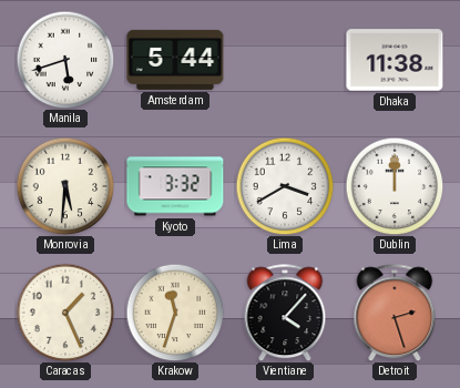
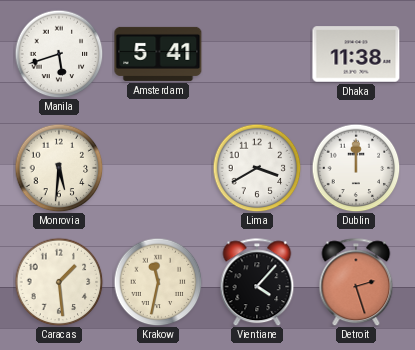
Amsterdam: 5:44 -> 5:41 (158, 54)
Kyoto: 3:32 -> none (175, 186)
Caracas: 1:26 -> 1:29 (59, 282)
Krakow: 11:33 -> 11:32 (158, 282)
